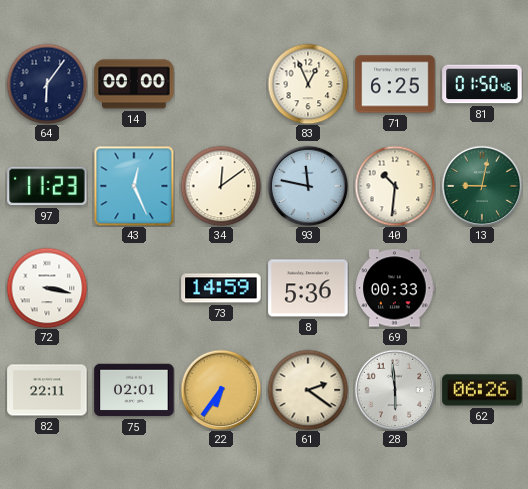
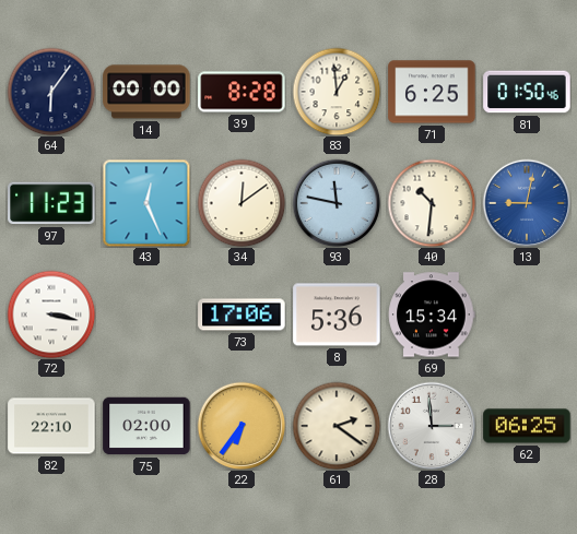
39: none -> 8:28 (242, 92)
83: 12:56 -> 12:59 (337, 92)
13 dial: green -> blue (527, 203)
73: 14:59 -> 17:06 (242, 315)
69: 00:33 -> 15:34 (432, 315)
82: 22:11 -> 22:10 (51, 426)
75: 02:01 -> 02:00 (146, 426)
28: 5:59 -> 2:59 (432, 426)
62: 06:26 -> 06:25 (527, 426)
